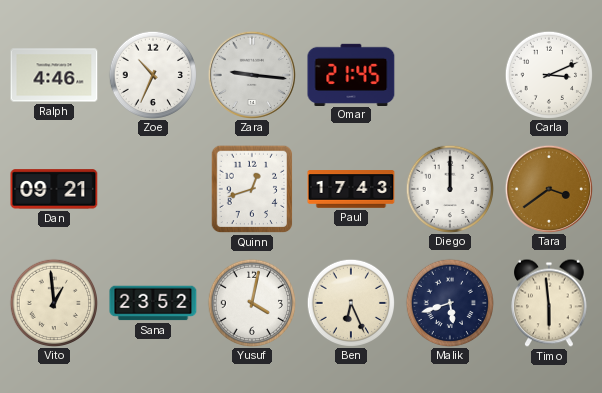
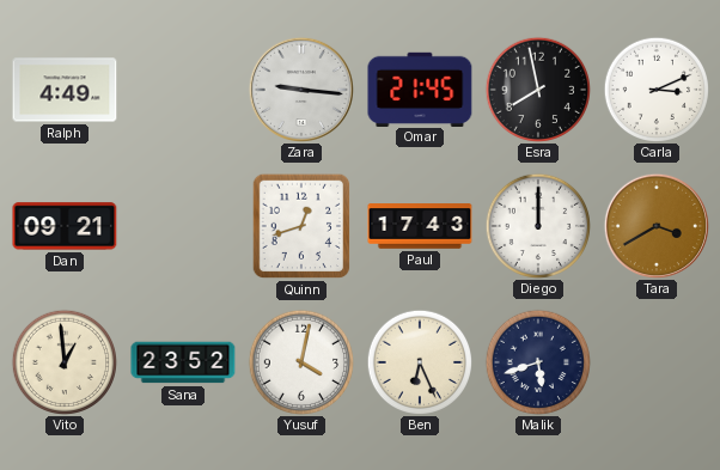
Ralph: 4:46 -> 4:49 (65, 90)
Zoe: 10:34 -> none (152, 74)
Esra: none -> 7:58 (537, 88)
Tara: 3:39 -> 3:40 (655, 225)
Timo: 5:59 -> none (550, 303)
